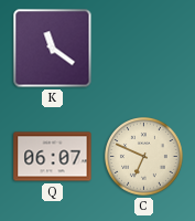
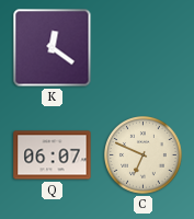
K: 11:21 -> 12:21 (53, 48)
